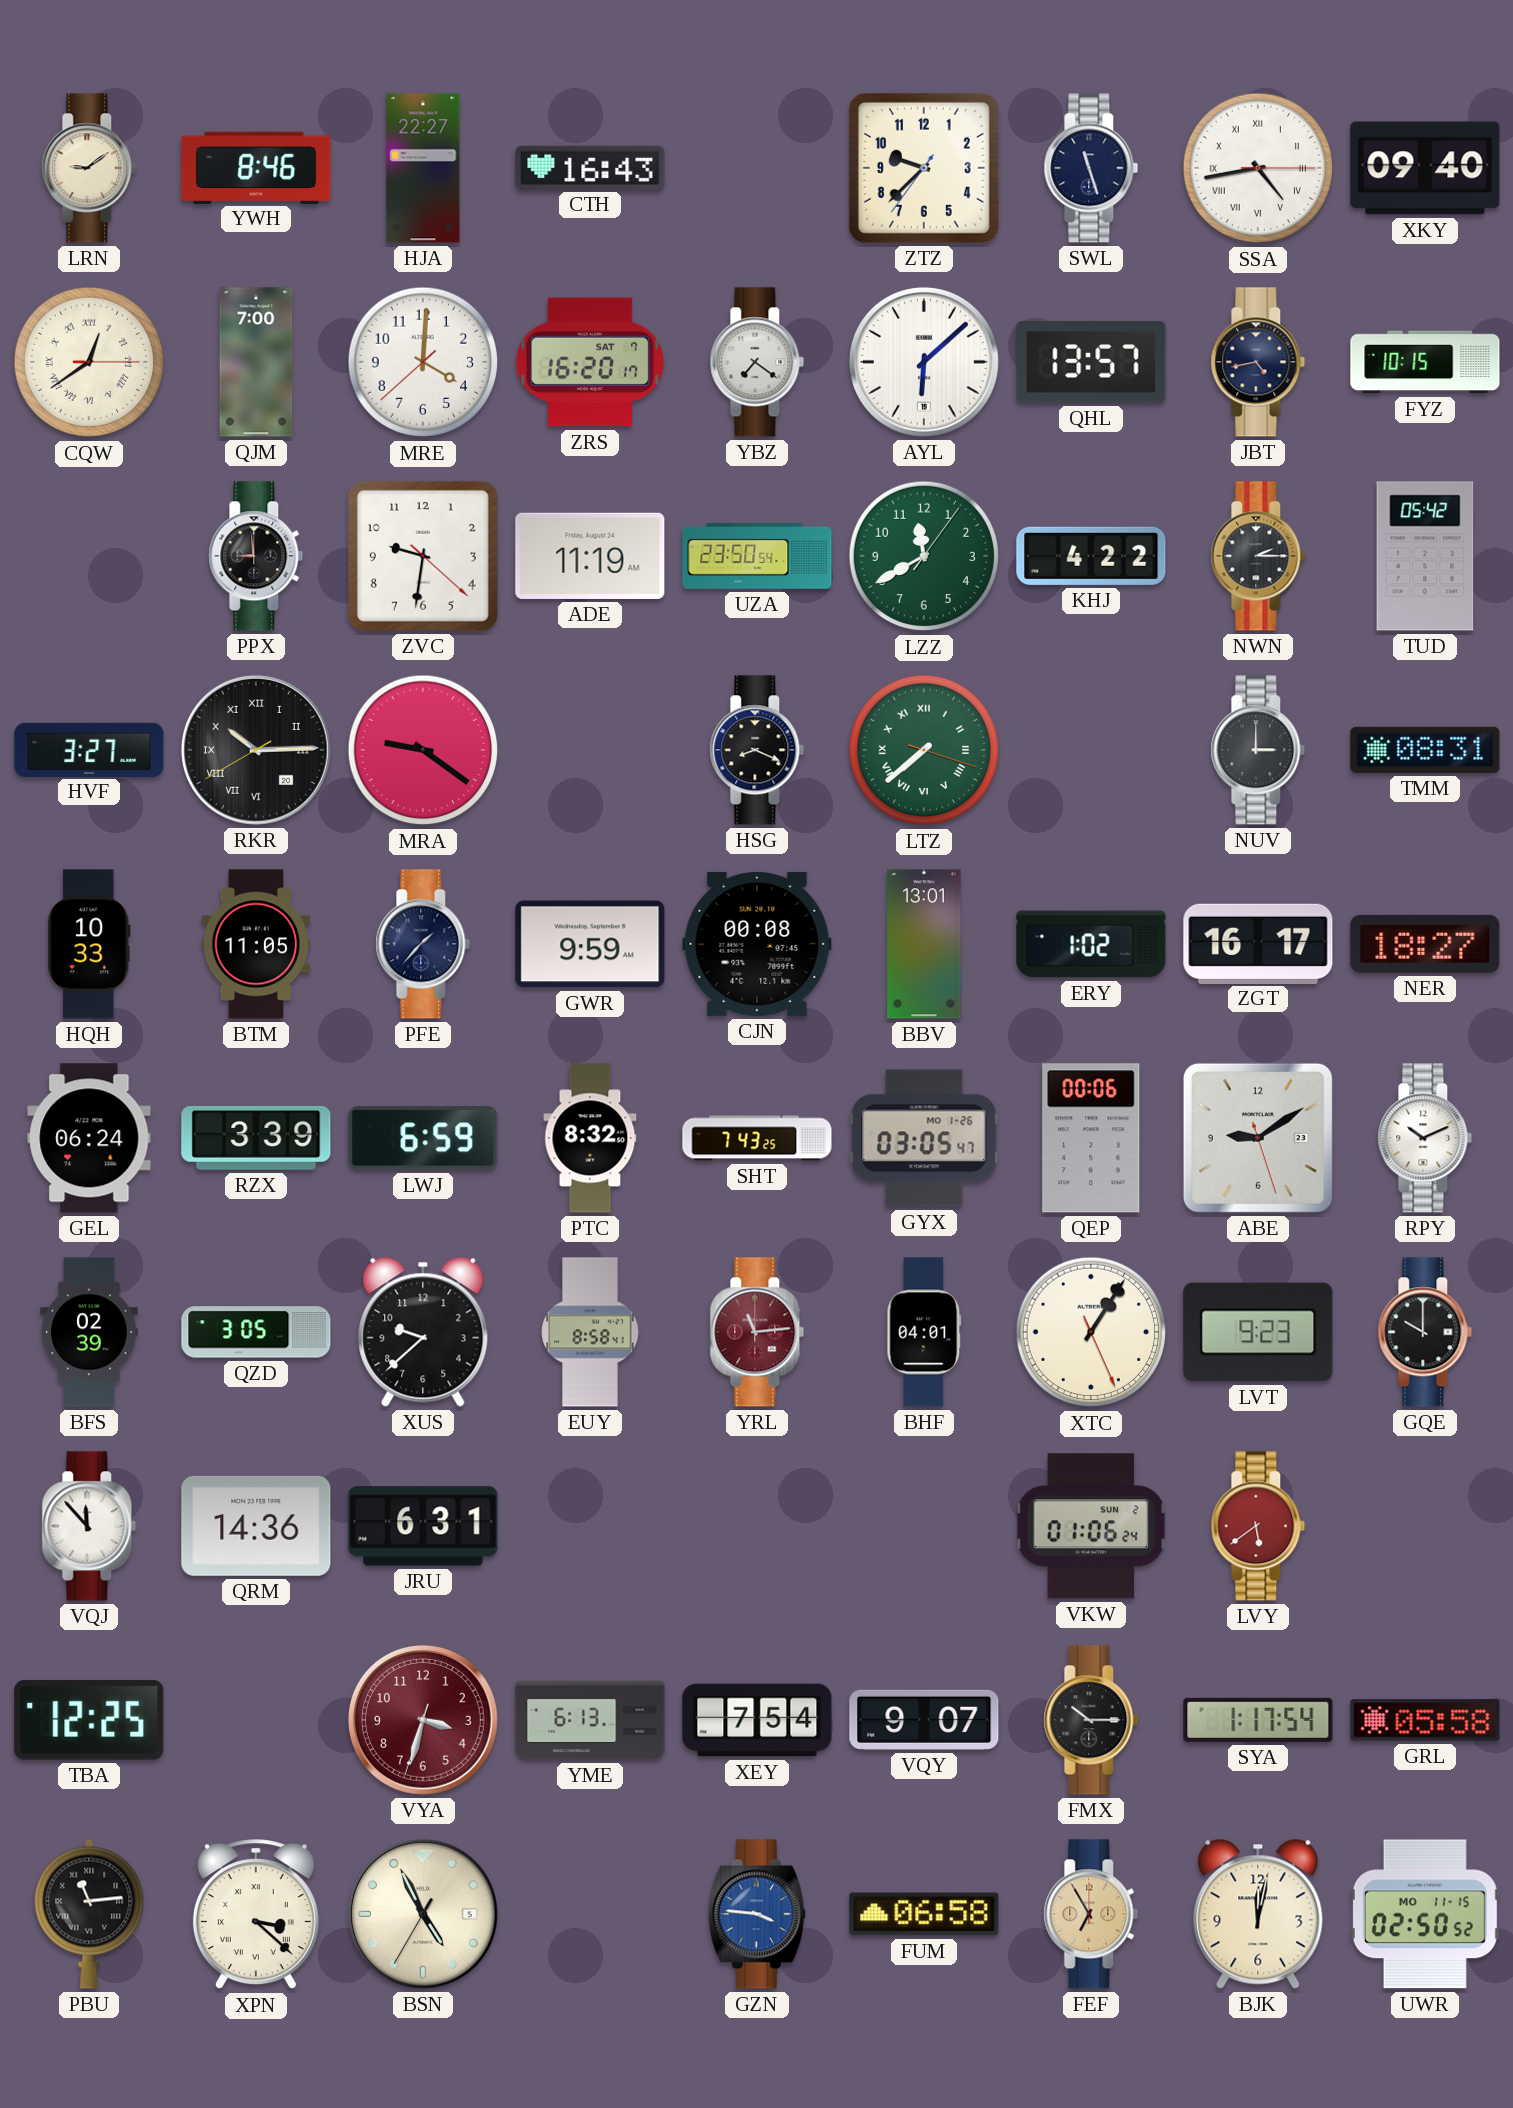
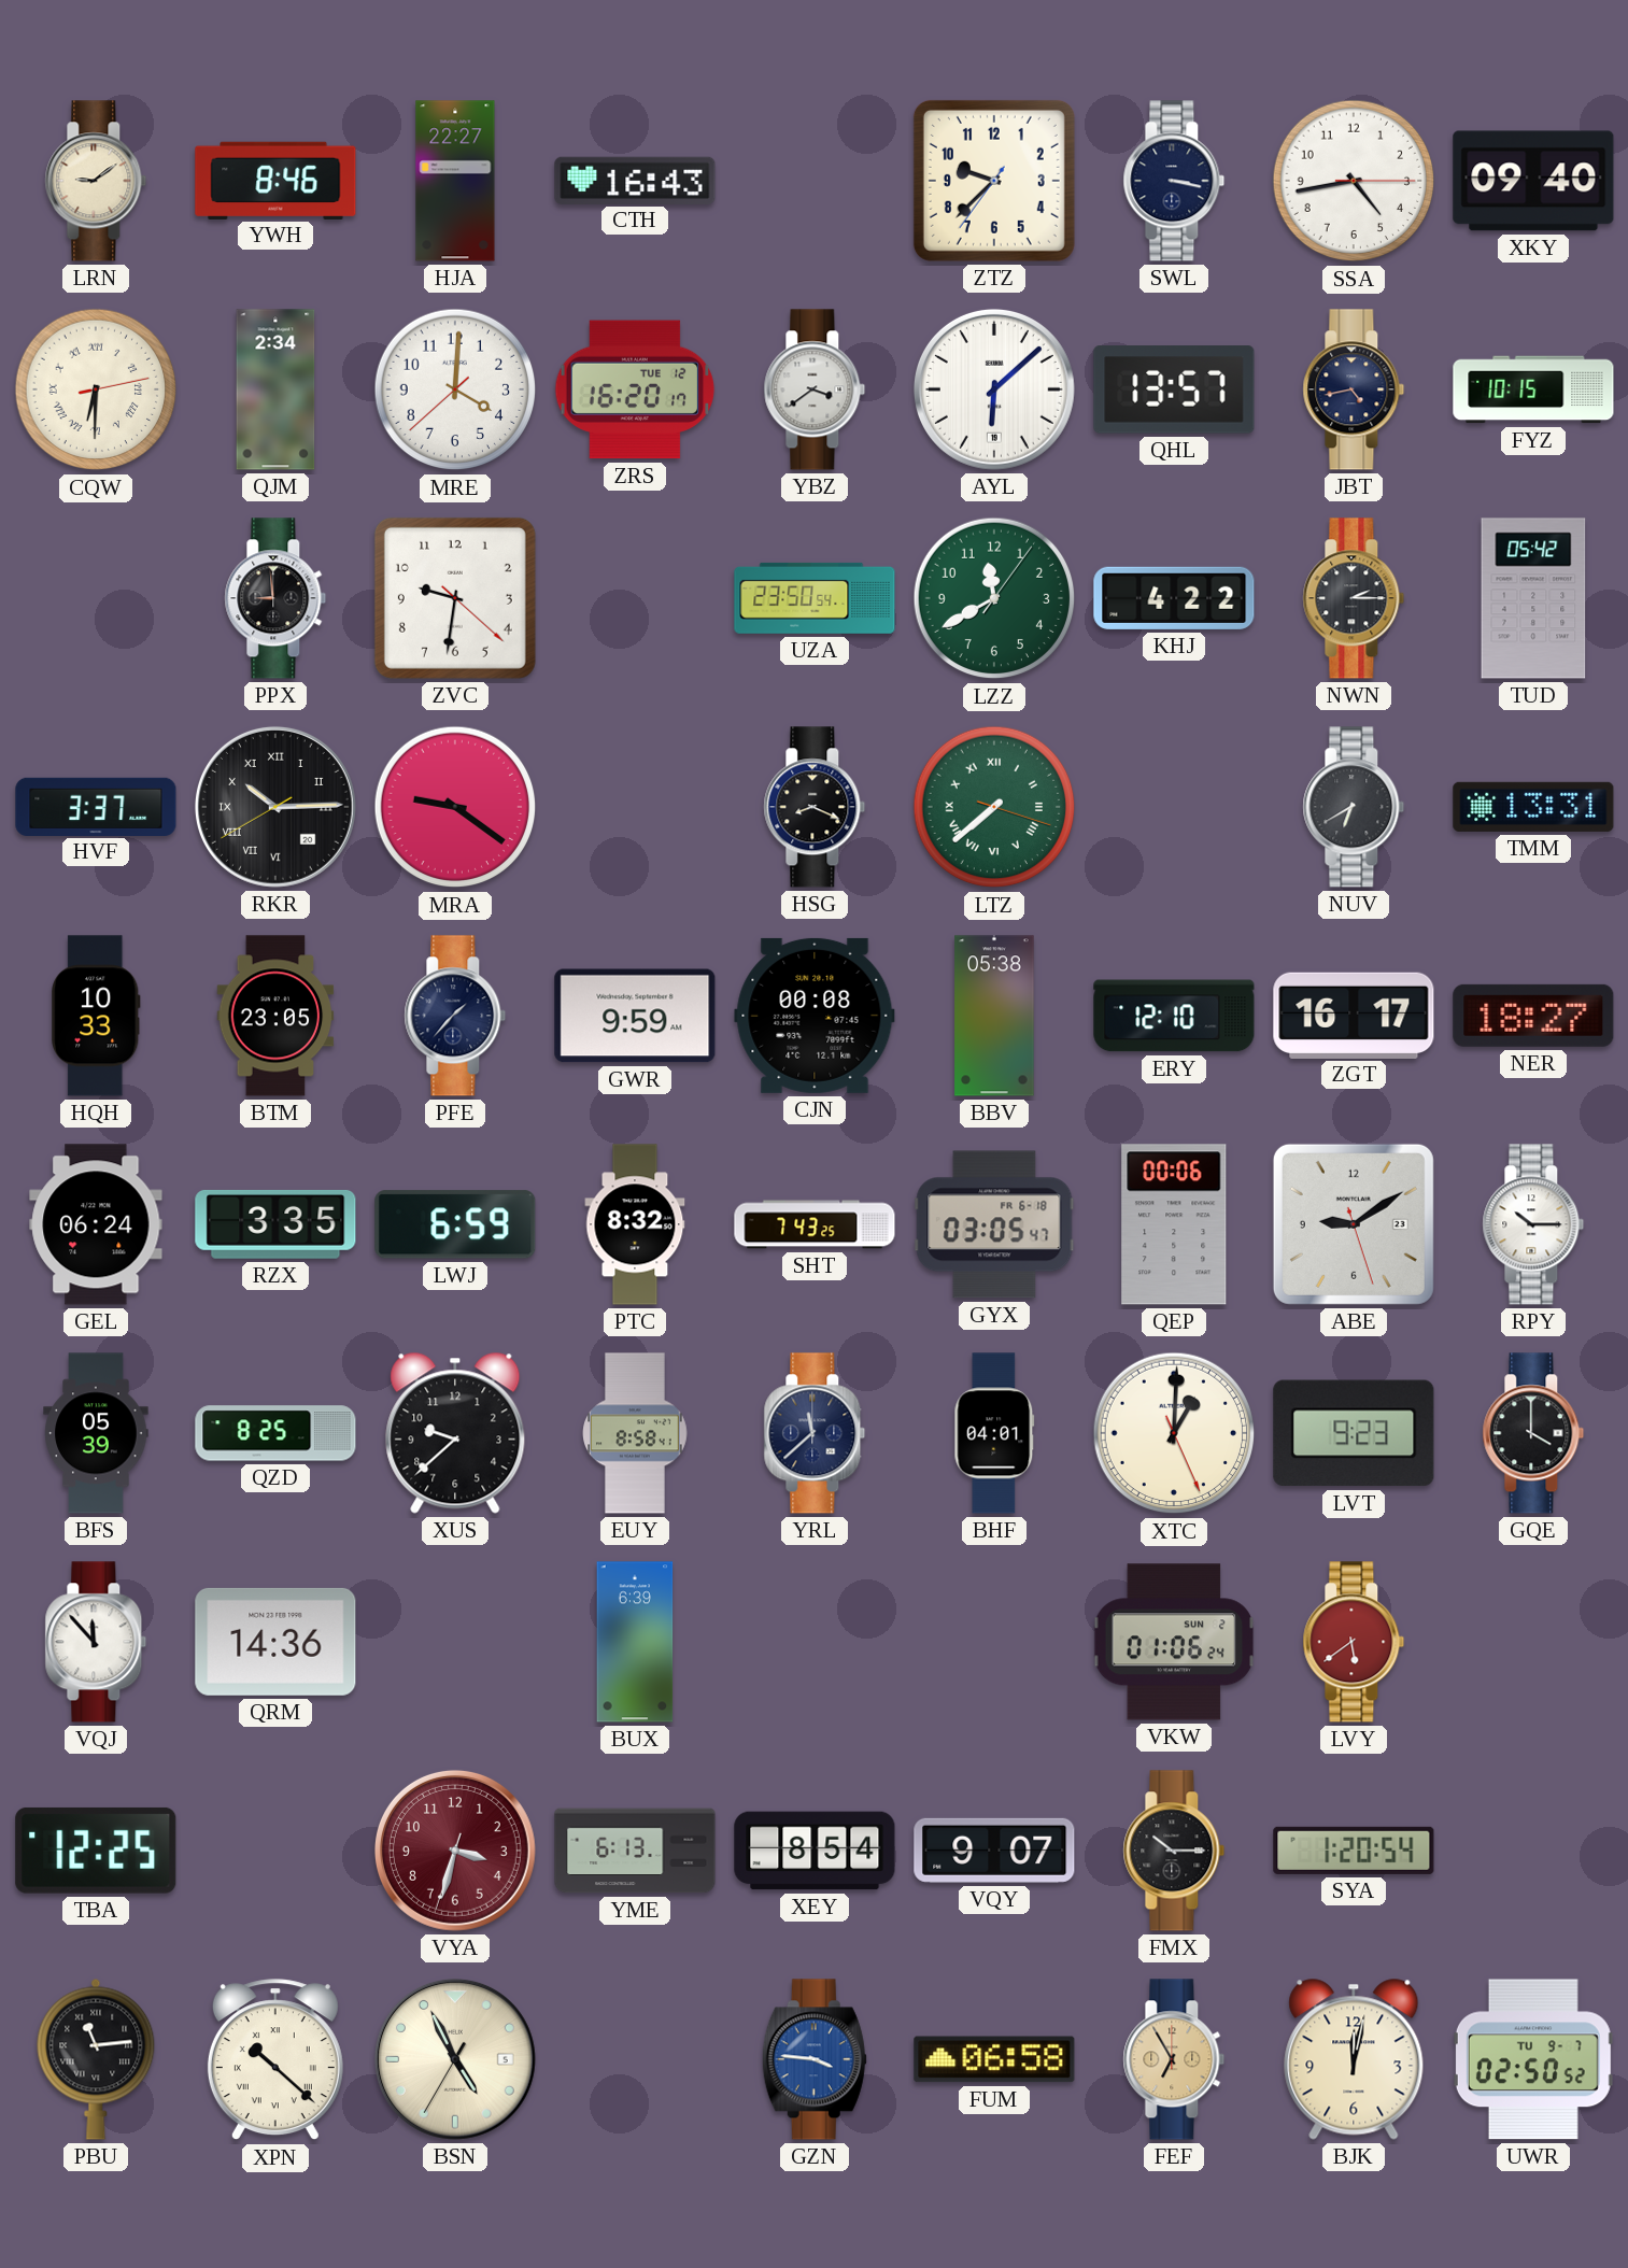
SWL: 11:27 -> 3:17 (1174, 181)
SSA numerals: Roman -> Arabic (1354, 181)
CQW: 12:39 -> 6:30 (96, 389)
QJM: 7:00 -> 2:34 (275, 389)
ZRS date: SAT 7 -> TUE 12 (635, 389)
YBZ: 7:21 -> 3:39 (815, 389)
ADE: 11:19 -> none (590, 556)
HVF: 3:27 -> 3:37 (96, 806)
NUV: 3:00 -> 6:40 (1354, 807)
TMM: 08:31 -> 13:31 (1533, 807)
BTM: 11:05 -> 23:05 (275, 1016)
BBV: 13:01 -> 05:38 (994, 1016)
ERY: 1:02 -> 12:10 (1174, 1016)
RZX: 3:39 -> 3:35 (275, 1224)
GYX date: MO 1-26 -> FR 6-18 (994, 1224)
RPY: 10:11 -> 10:15 (1533, 1224)
BFS: 02:39 -> 05:39 (96, 1433)
QZD: 3:05 -> 8:25 (275, 1433)
YRL: 11:14 -> 11:38 (815, 1433)
YRL dial: burgundy -> navy (815, 1433)
XTC: 1:05 -> 1:00 (1174, 1433)
GQE: 10:00 -> 4:00 (1533, 1433)
JRU: 6:31 -> none (423, 1526)
BUX: none -> 6:39 (635, 1642)
XEY: 7:54 -> 8:54 (815, 1851)
SYA: 1:17 -> 1:20 (1354, 1851)
GRL: 05:58 -> none (1425, 1720)
XPN: 3:22 -> 10:22 (275, 2060)
UWR date: MO 11-15 -> TU 9-7 (1533, 2059)
